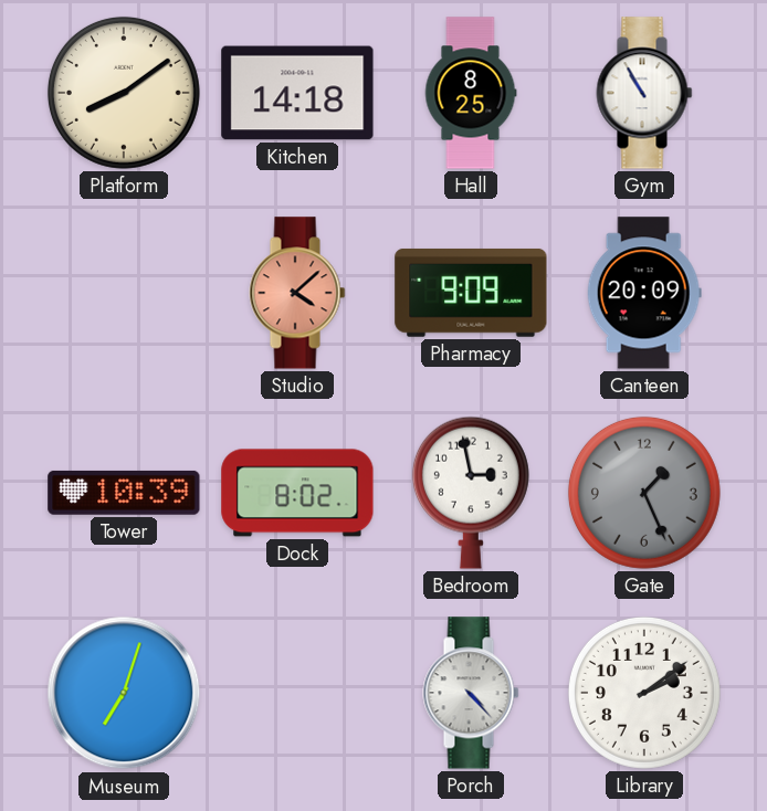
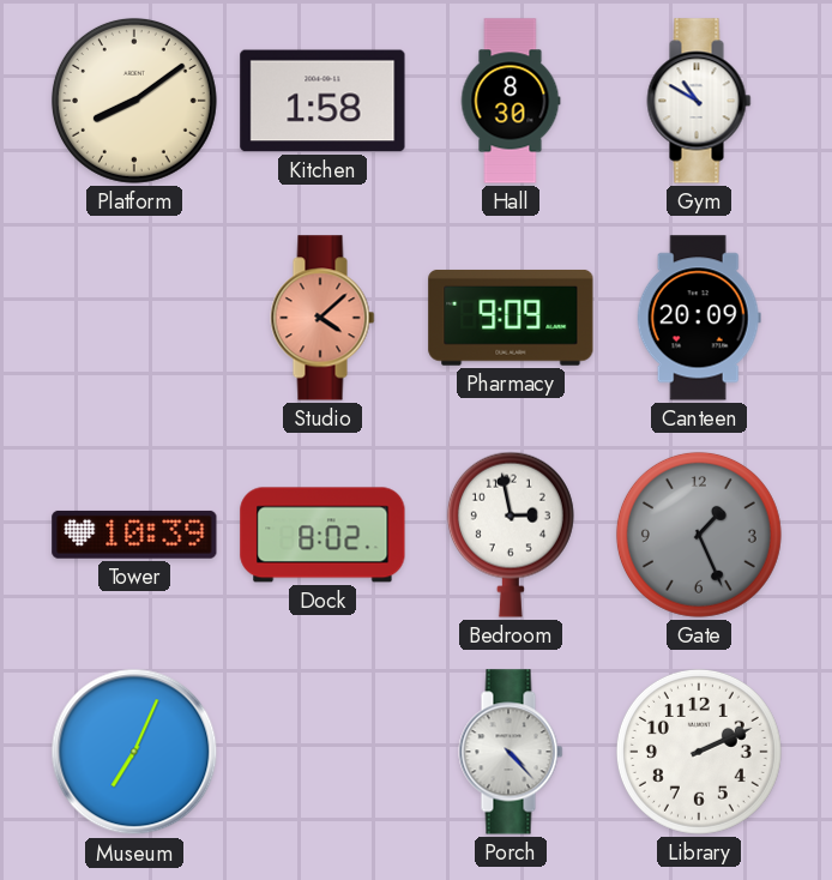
Kitchen: 14:18 -> 1:58 (322, 101)
Hall: 8:25 -> 8:30 (511, 101)
Gym: 10:55 -> 10:50 (699, 101)
Museum: 7:03 -> 7:04 (134, 752)
Library: 2:09 -> 2:11 (699, 752)
